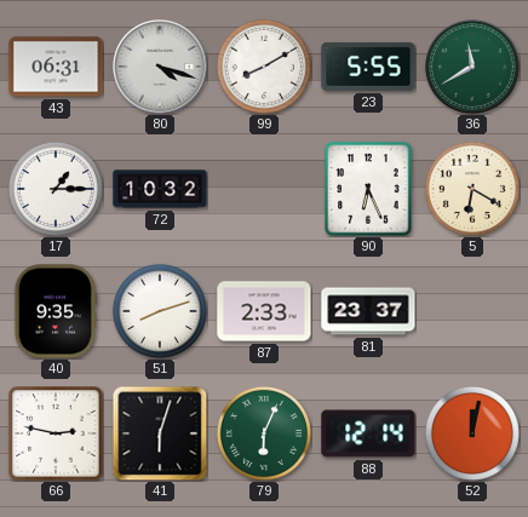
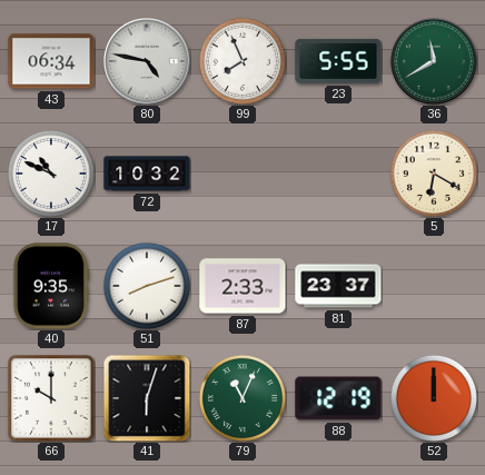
43: 06:31 -> 06:34 (51, 61)
80: 4:18 -> 4:47 (147, 61)
99: 8:10 -> 7:56 (242, 61)
17: 1:15 -> 10:49 (51, 174)
90: 6:26 -> none (368, 189)
66: 2:47 -> 10:00 (51, 398)
79: 6:04 -> 11:04 (242, 398)
88: 12:14 -> 12:19 (338, 398)
52: 12:02 -> 12:00 (434, 398)
